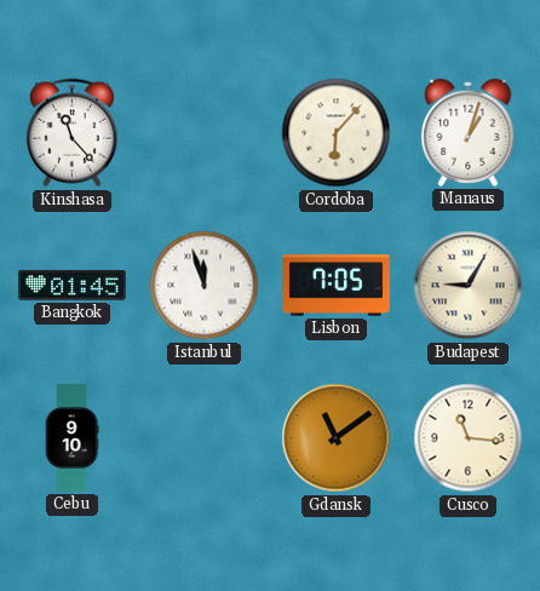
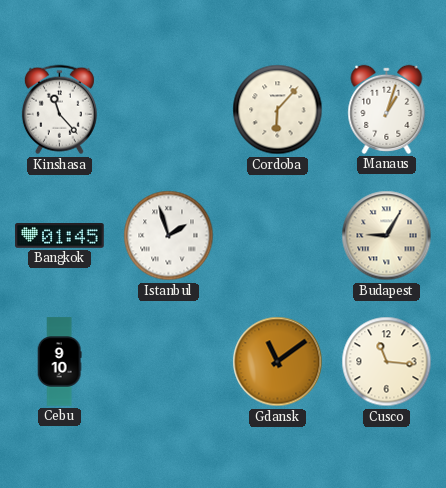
Istanbul: 11:57 -> 1:57 (169, 236)
Lisbon: 7:05 -> none (337, 286)
